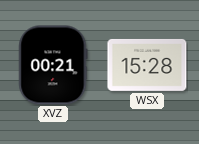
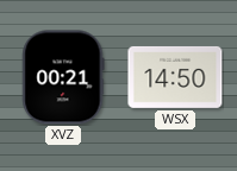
WSX: 15:28 -> 14:50 (175, 77)
